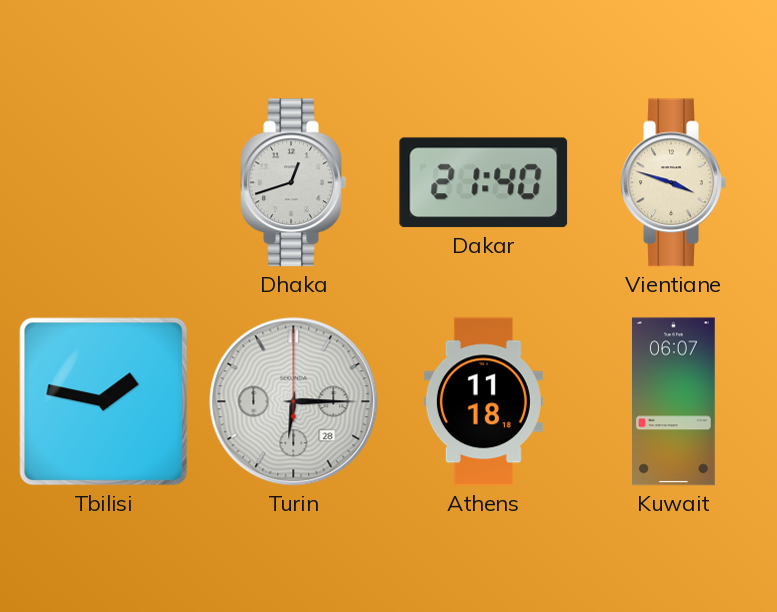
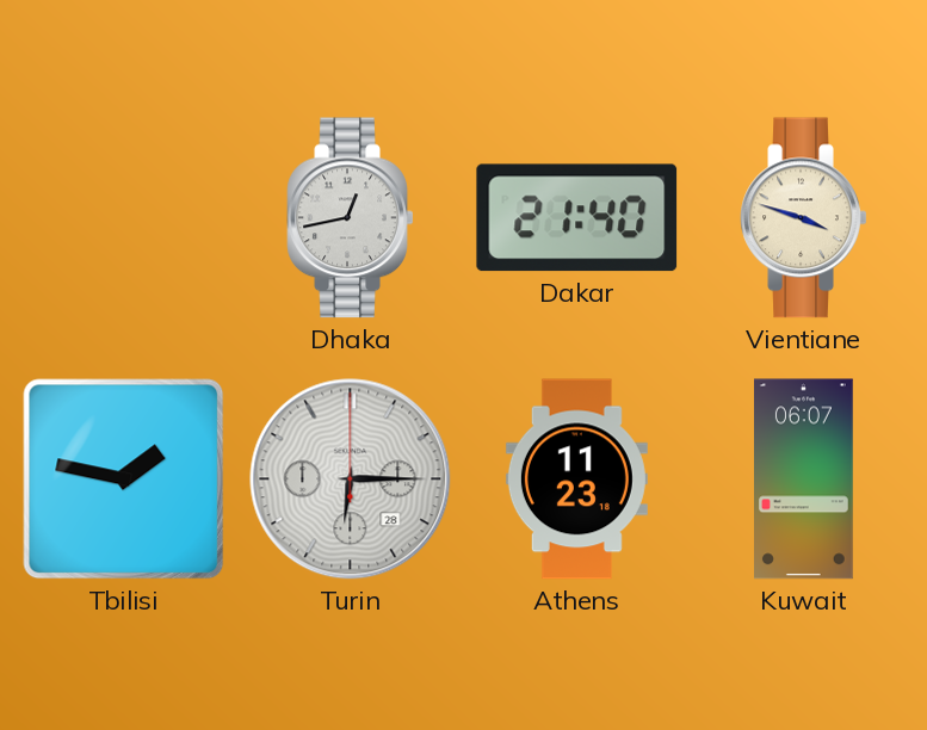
Dhaka: 12:42 -> 12:43 (351, 218)
Athens: 11:18 -> 11:23 (576, 480)
